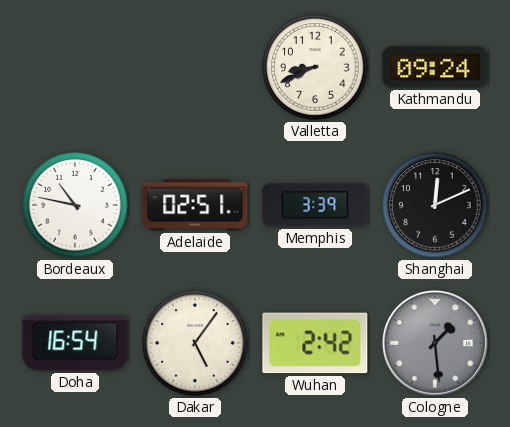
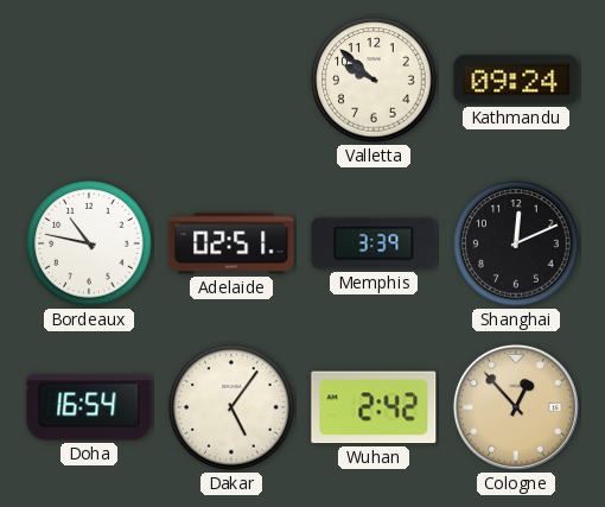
Valletta: 8:41 -> 9:52 (374, 80)
Cologne: 1:29 -> 12:53 (516, 407)
Cologne dial: grey -> champagne (516, 407)
